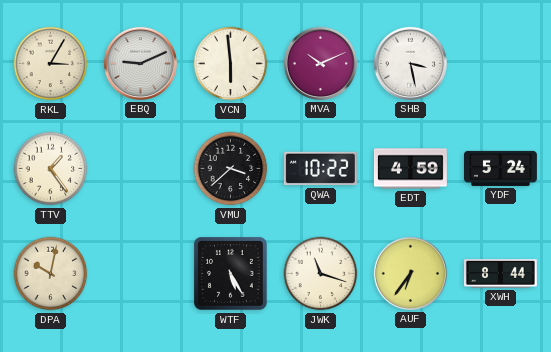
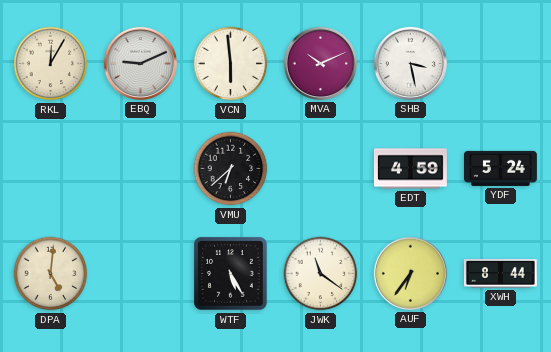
RKL: 3:05 -> 12:05 (51, 64)
TTV: 1:24 -> none (51, 169)
VMU: 3:38 -> 6:38 (231, 169)
QWA: 10:22 -> none (320, 169)
DPA: 10:02 -> 5:01 (51, 274)
JWK: 11:18 -> 11:21 (321, 274)
